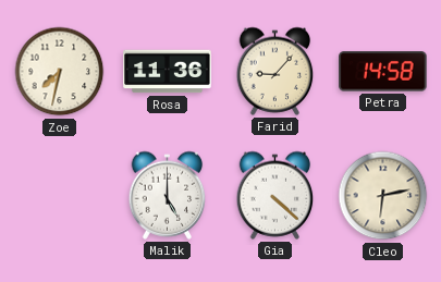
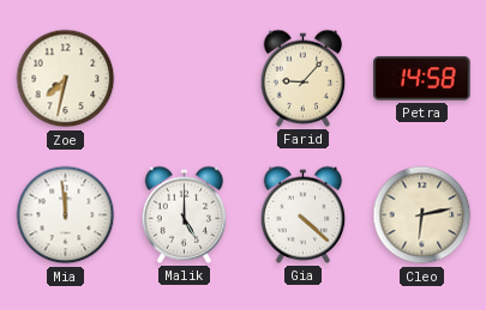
Rosa: 11:36 -> none (168, 72)
Mia: none -> 11:59 (66, 215)
